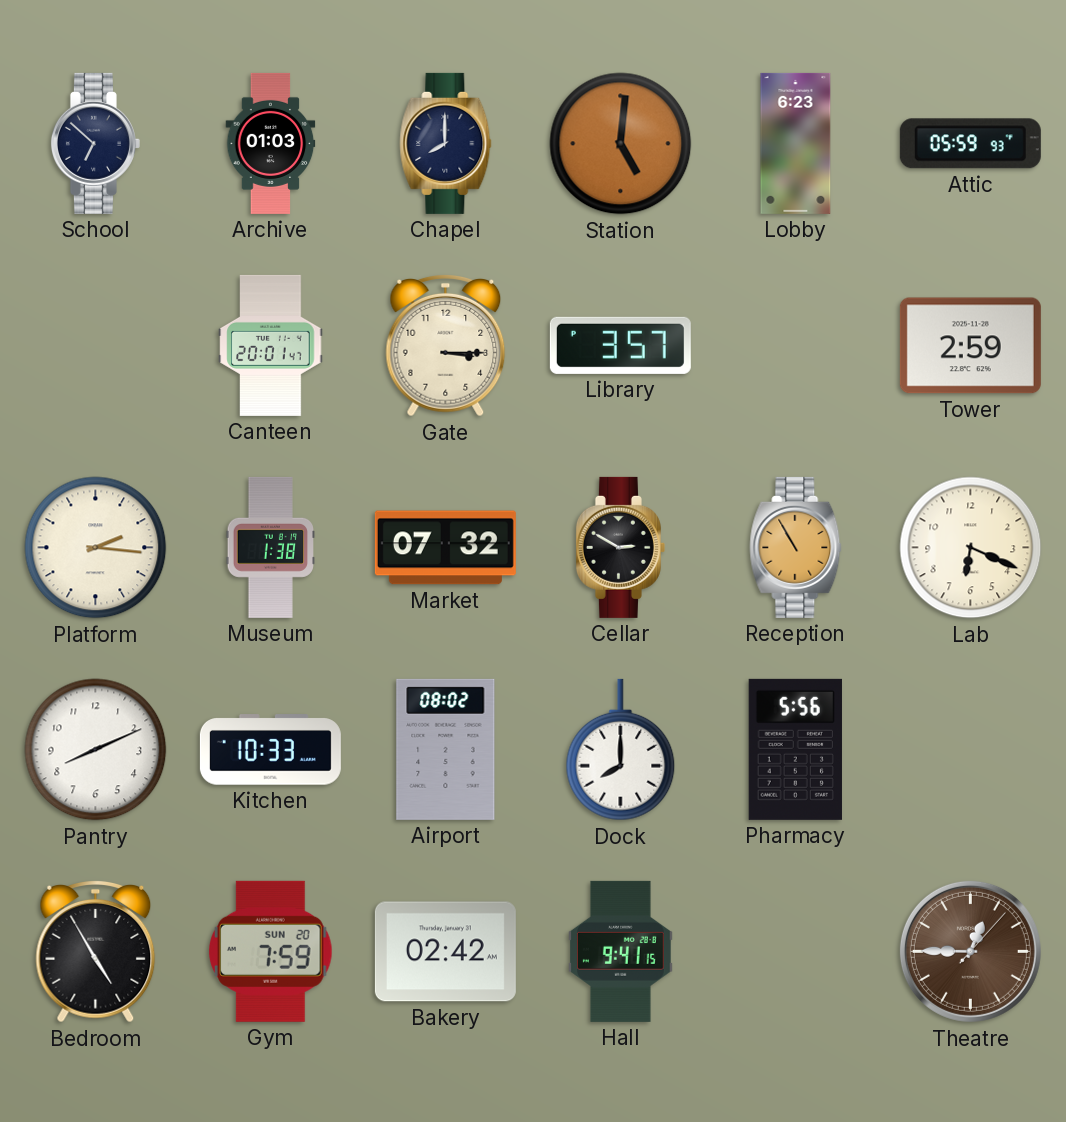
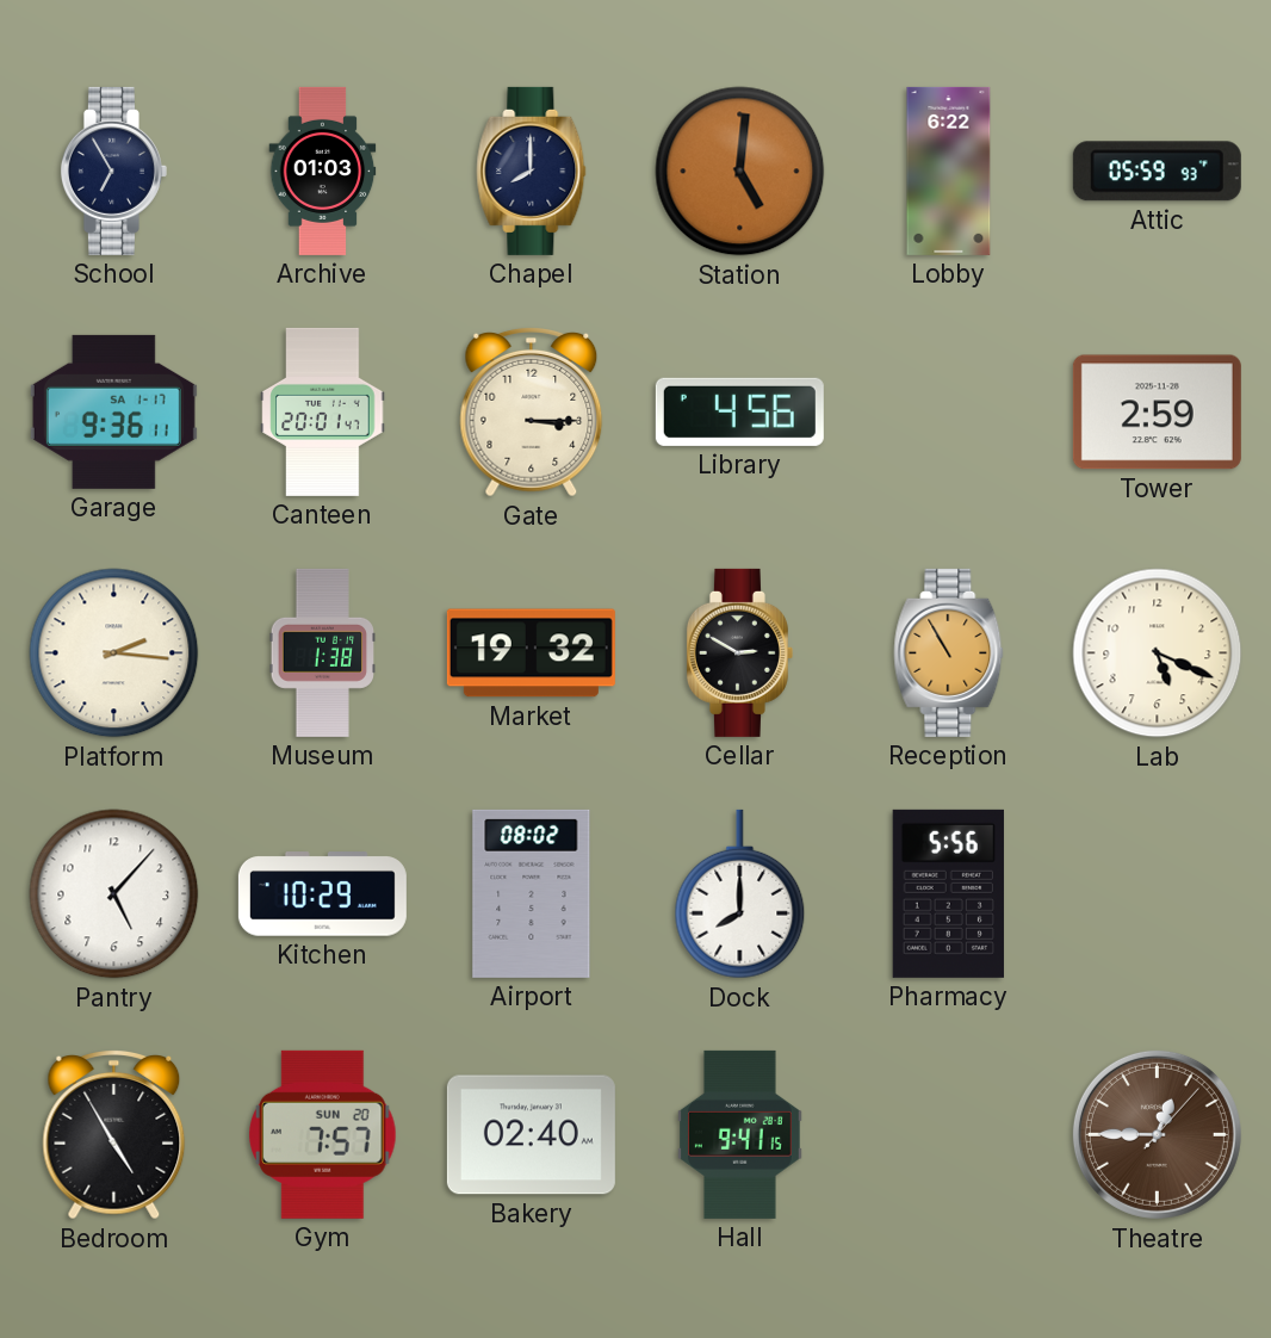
School: 6:52 -> 6:55 (113, 171)
Lobby: 6:23 -> 6:22 (949, 171)
Garage: none -> 9:36 (113, 411)
Library: 3:57 -> 4:56 (739, 411)
Market: 07:32 -> 19:32 (531, 653)
Lab: 6:19 -> 5:19 (1158, 653)
Pantry: 8:11 -> 5:07 (114, 894)
Kitchen: 10:33 -> 10:29 (322, 894)
Gym: 7:59 -> 7:57 (323, 1134)
Bakery: 02:42 -> 02:40 (531, 1135)
